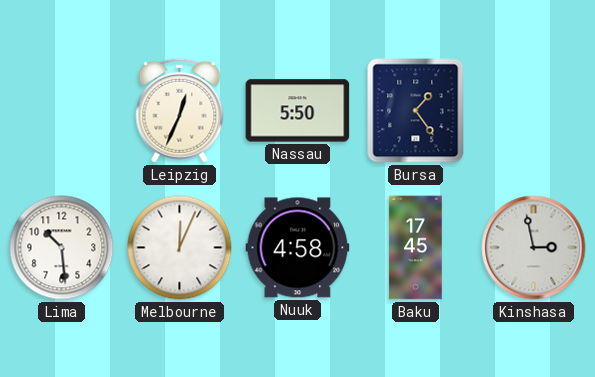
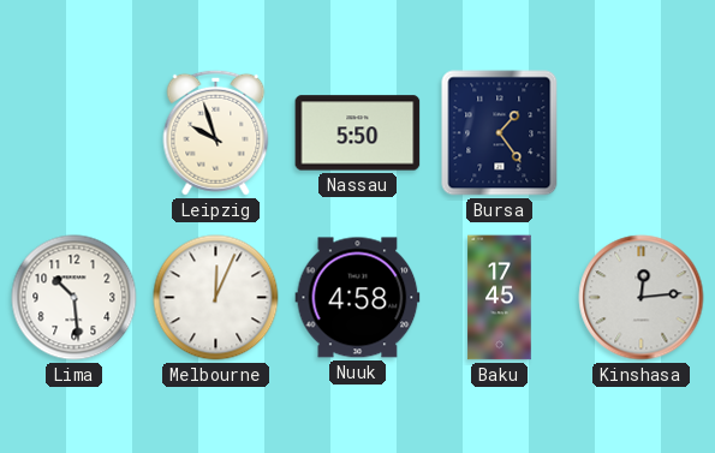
Leipzig: 12:34 -> 9:57 (216, 132)
Kinshasa: 2:58 -> 12:14 (642, 298)
